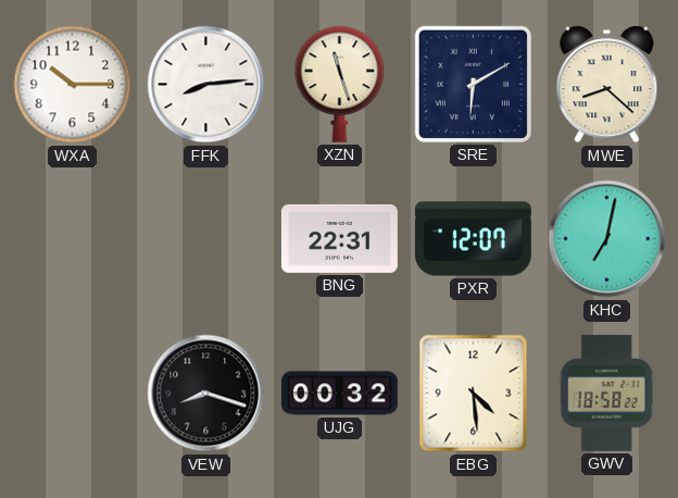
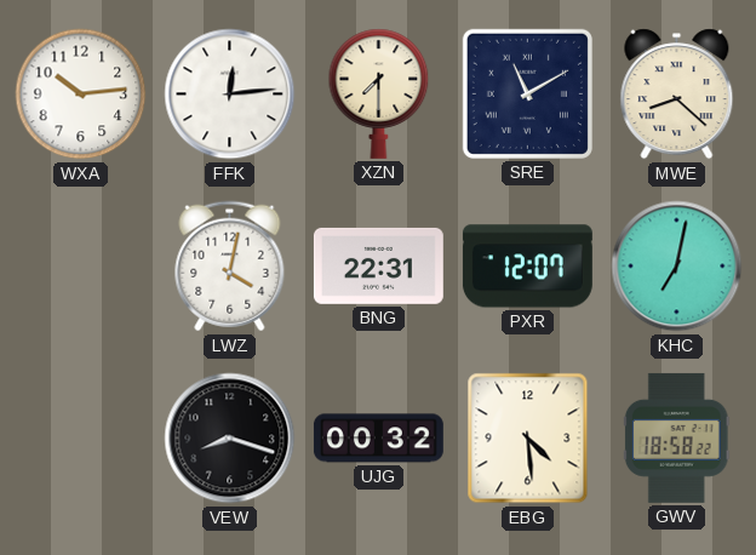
WXA: 10:15 -> 10:14 (81, 95)
FFK: 8:14 -> 12:14 (230, 95)
XZN: 11:27 -> 7:30 (379, 93)
SRE: 6:10 -> 11:10 (527, 93)
LWZ: none -> 4:02 (230, 267)
